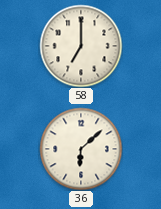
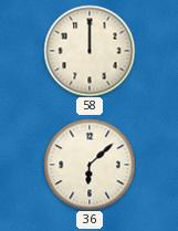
58: 7:00 -> 12:00 (90, 51)
